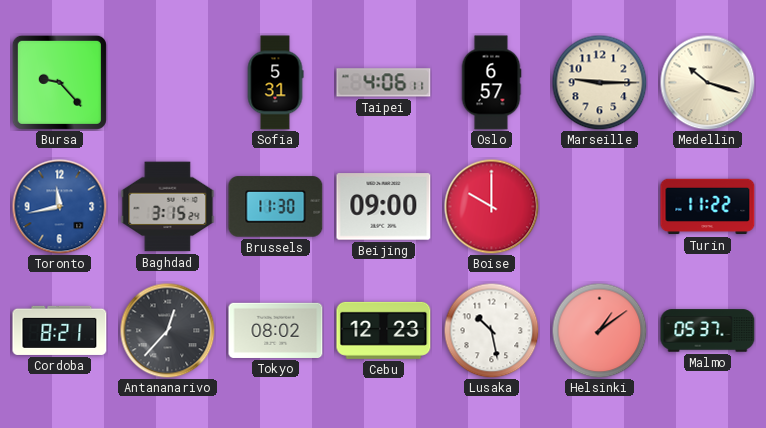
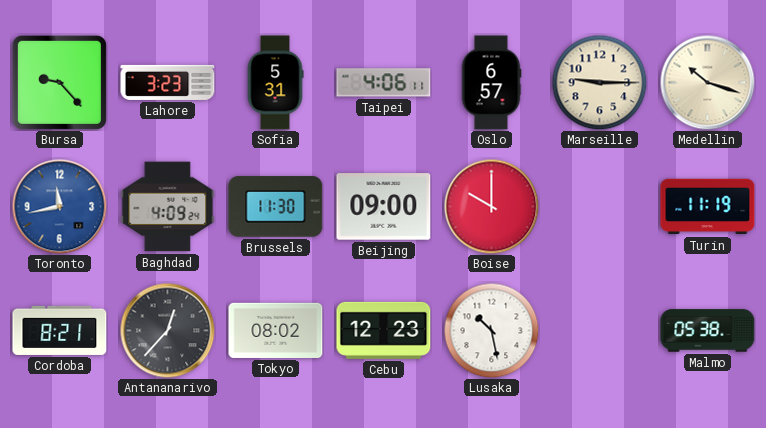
Lahore: none -> 3:23 (168, 82)
Baghdad: 3:15 -> 4:09 (168, 207)
Turin: 11:22 -> 11:19 (708, 207)
Helsinki: 1:09 -> none (599, 330)
Malmo: 05:37 -> 05:38 (708, 331)
